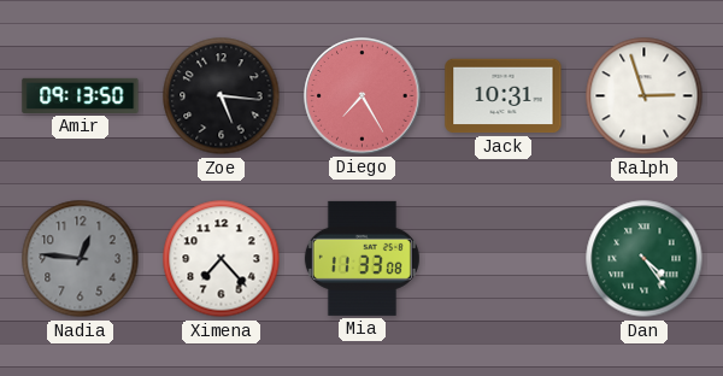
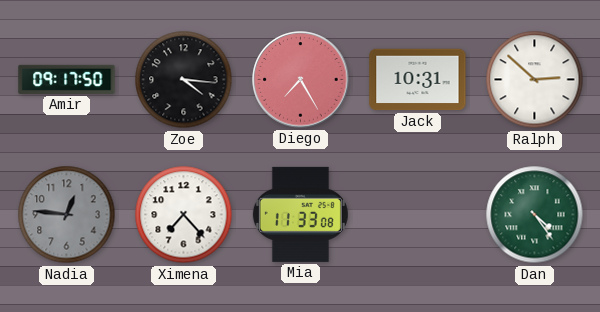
Amir: 09:13 -> 09:17 (67, 79)
Zoe: 5:16 -> 4:16 (184, 80)
Ralph: 2:57 -> 2:52 (535, 80)
